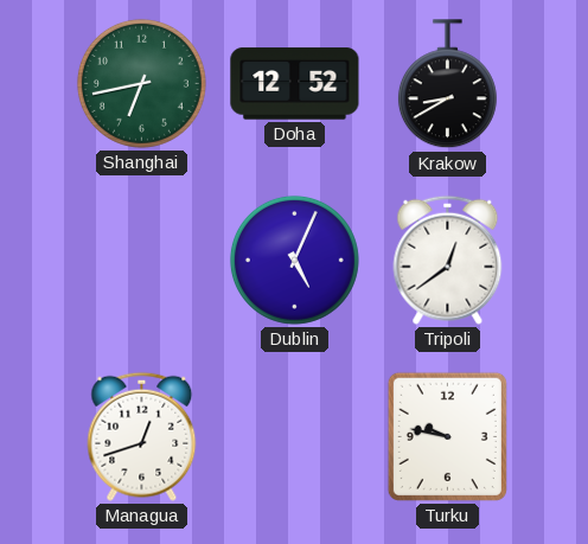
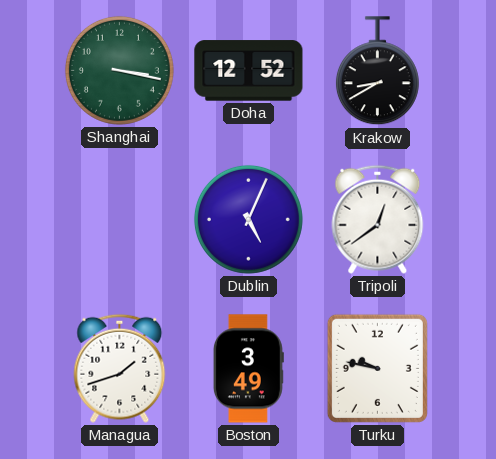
Shanghai: 6:43 -> 3:17 (119, 70)
Managua: 12:42 -> 1:42 (120, 368)
Boston: none -> 3:49 (248, 369)
